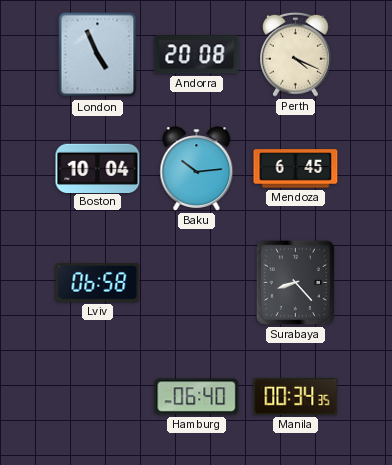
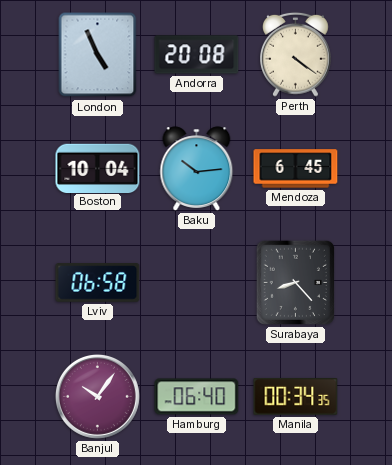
Perth: 4:19 -> 4:21 (296, 54)
Banjul: none -> 10:06 (97, 396)
